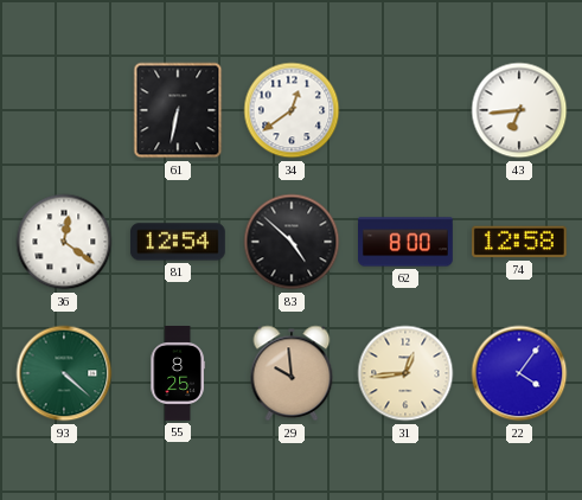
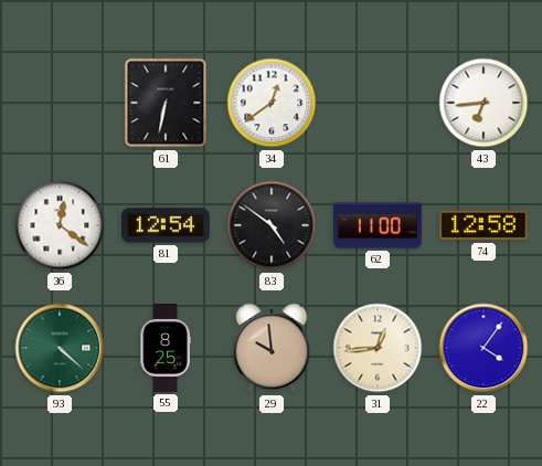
83: 4:52 -> 4:51 (272, 225)
62: 8:00 -> 11:00 (379, 225)
